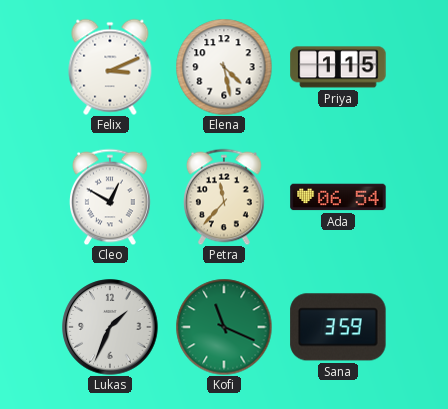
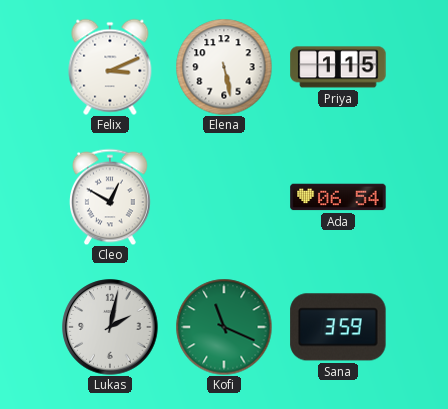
Elena: 4:28 -> 5:28 (224, 67)
Petra: 11:37 -> none (225, 197)
Lukas: 1:34 -> 2:02 (110, 327)
